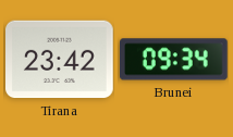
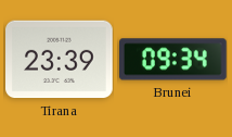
Tirana: 23:42 -> 23:39 (60, 60)
